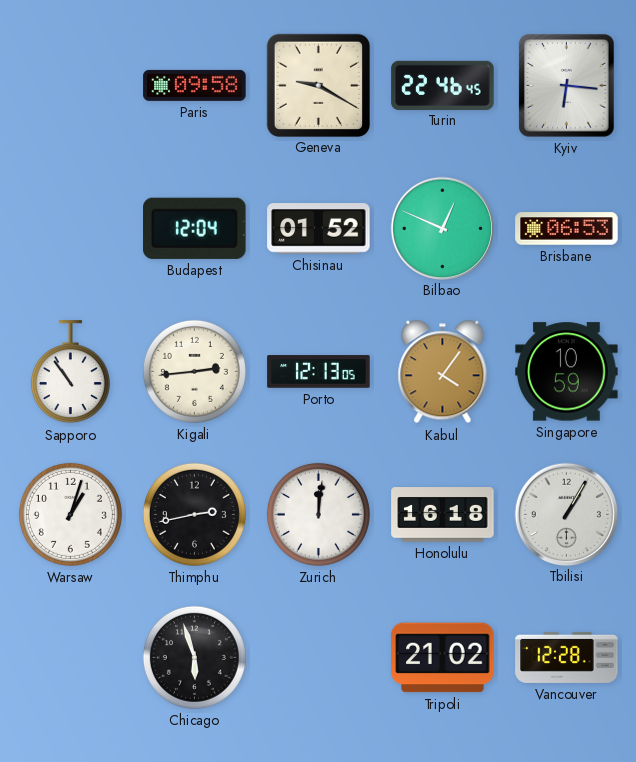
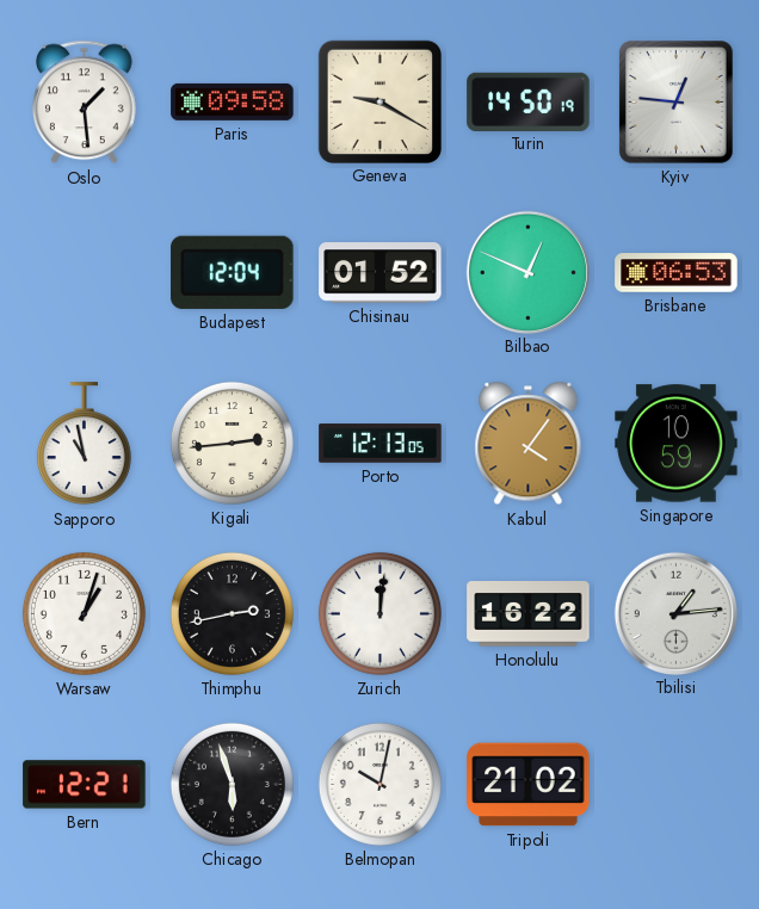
Oslo: none -> 1:29 (85, 103)
Turin: 22:46 -> 14:50 (529, 101)
Kyiv: 6:16 -> 12:46 (677, 103)
Sapporo: 10:54 -> 10:58 (84, 444)
Honolulu: 16:18 -> 16:22 (529, 614)
Tbilisi: 1:05 -> 1:14 (675, 613)
Bern: none -> 12:21 (85, 785)
Belmopan: none -> 10:02 (379, 784)
Vancouver: 12:28 -> none (567, 657)
